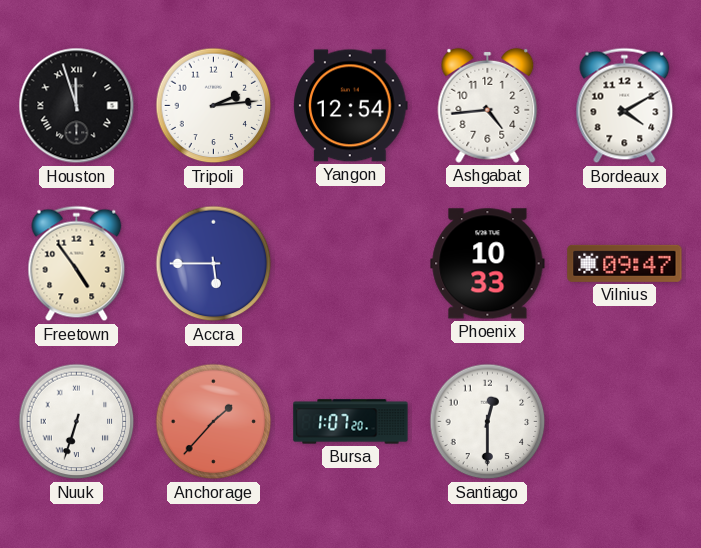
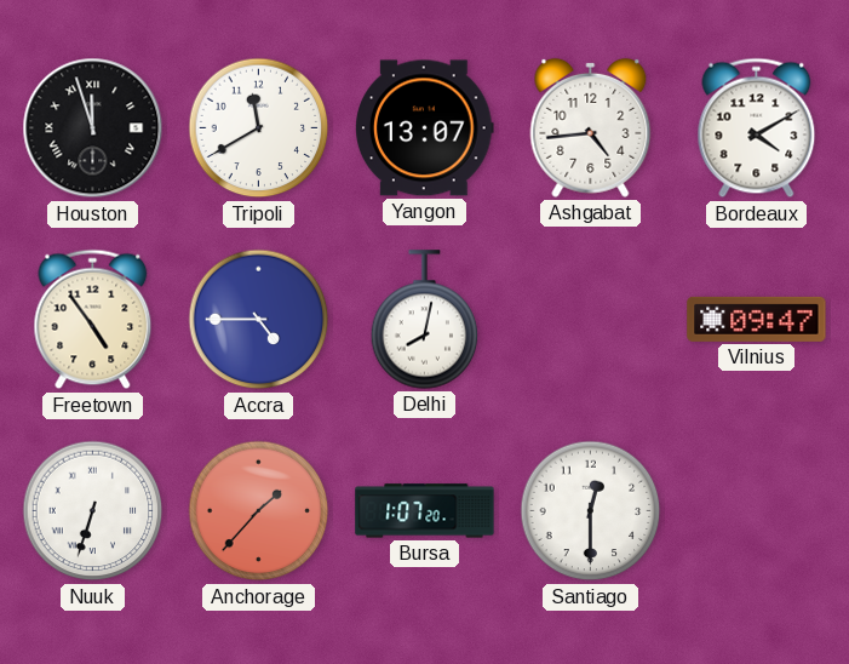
Tripoli: 2:14 -> 11:40 (259, 128)
Yangon: 12:54 -> 13:07 (425, 128)
Accra: 5:45 -> 4:45 (259, 320)
Delhi: none -> 8:02 (425, 320)
Phoenix: 10:33 -> none (488, 264)
